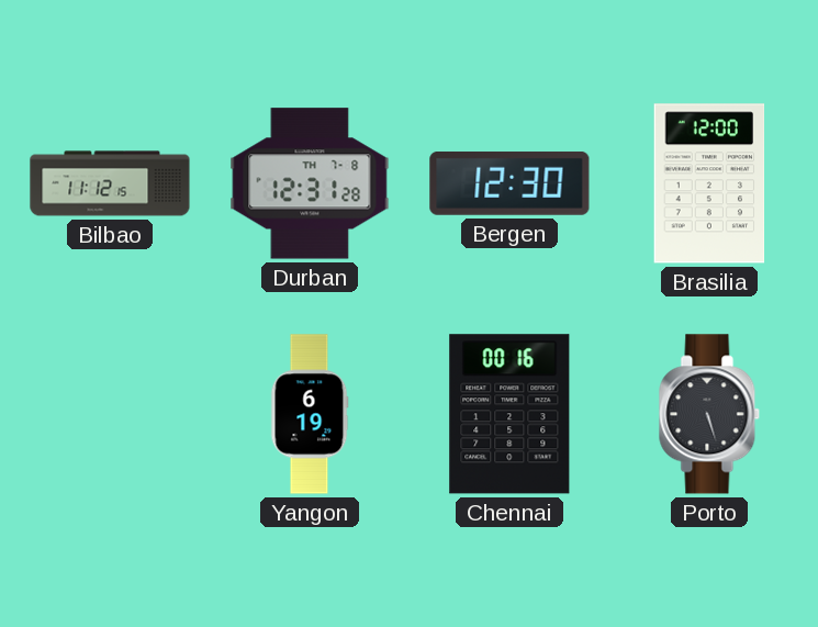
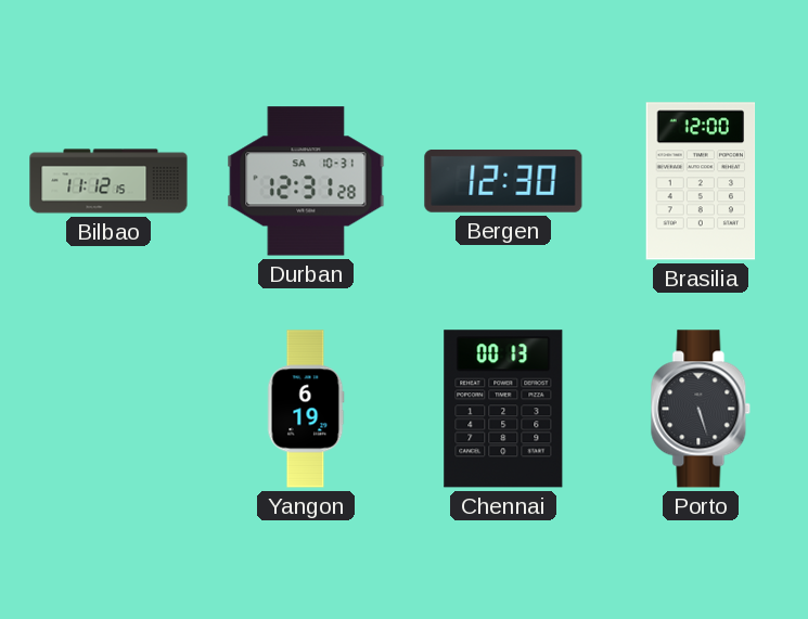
Durban date: TH 7-8 -> SA 10-31 (306, 181)
Chennai: 00:16 -> 00:13 (503, 409)
